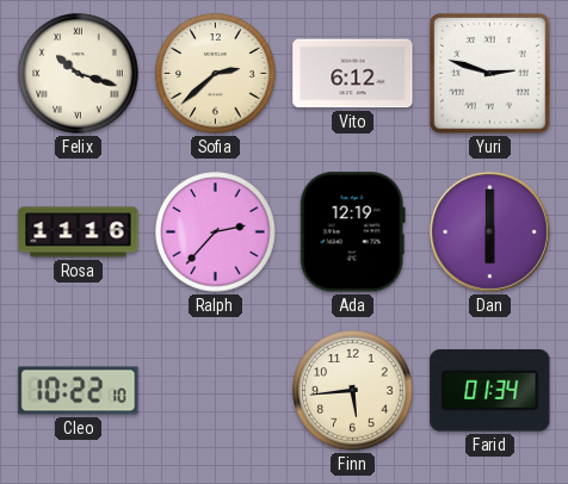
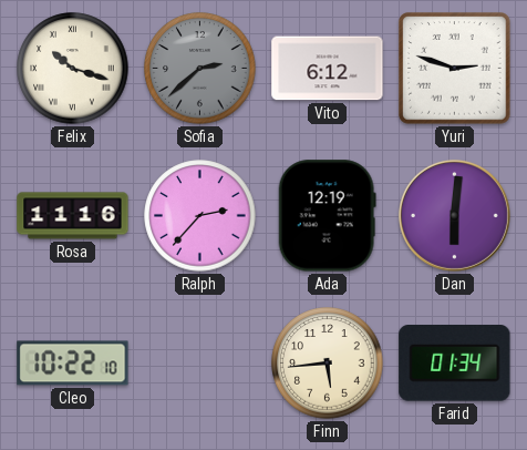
Sofia dial: cream -> grey (200, 69)
Dan: 6:00 -> 6:01 (454, 215)
